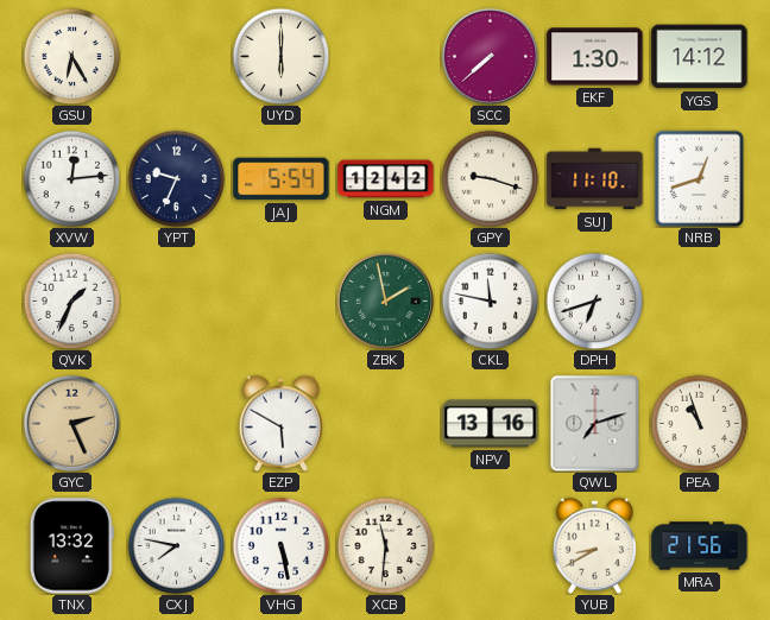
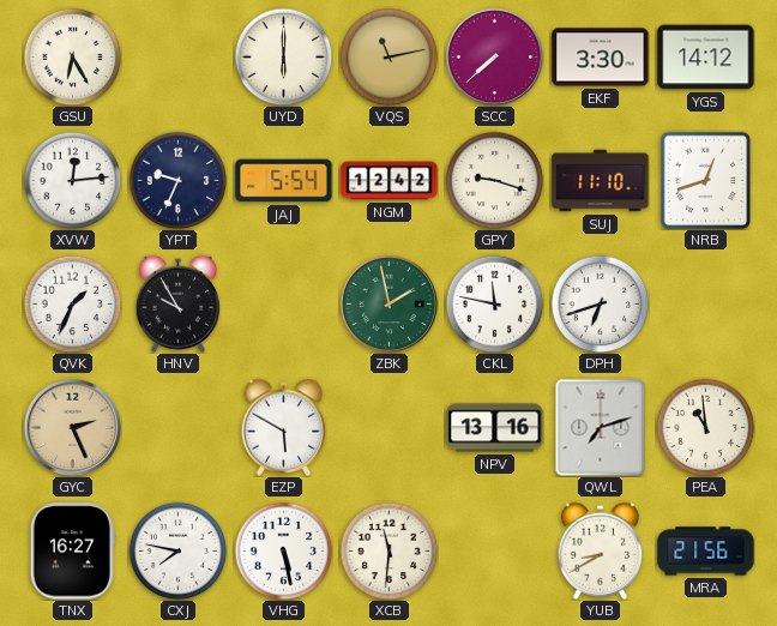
VQS: none -> 11:13 (389, 56)
EKF: 1:30 -> 3:30 (601, 58)
HNV: none -> 9:55 (177, 303)
PEA: 10:57 -> 10:59 (705, 427)
TNX: 13:32 -> 16:27 (72, 552)
